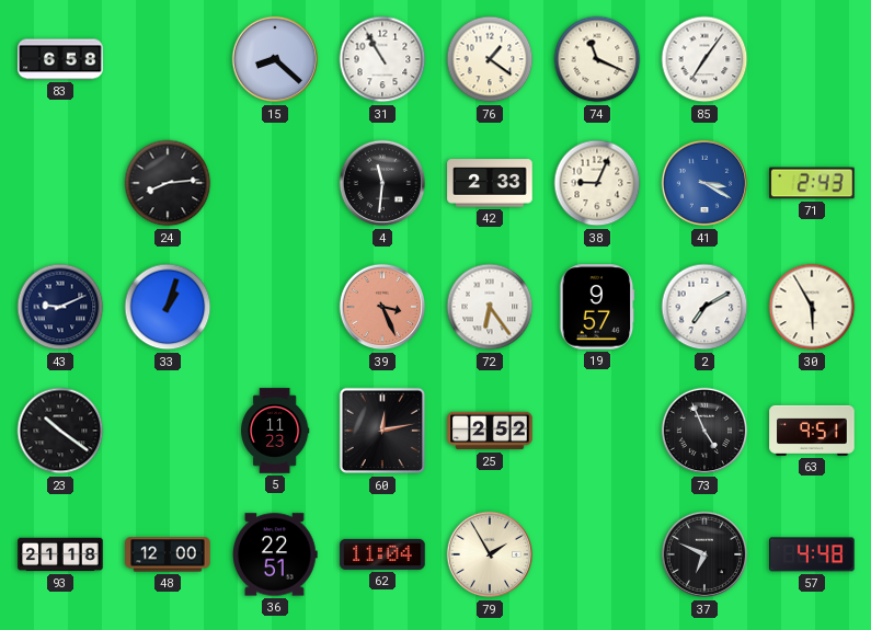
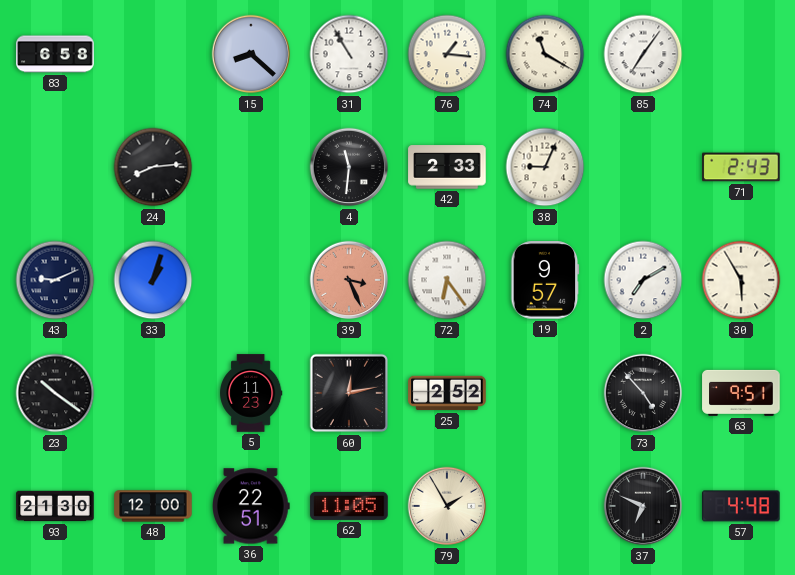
76: 1:21 -> 1:16 (447, 54)
74: 11:19 -> 11:20 (545, 54)
41: 3:20 -> none (704, 183)
73: 4:56 -> 4:53 (643, 393)
93: 21:18 -> 21:30 (55, 506)
62: 11:04 -> 11:05 (349, 506)
